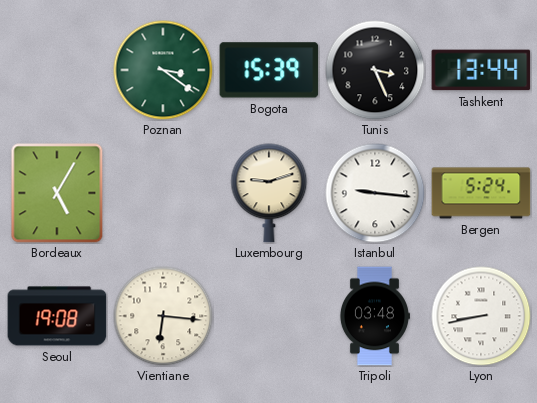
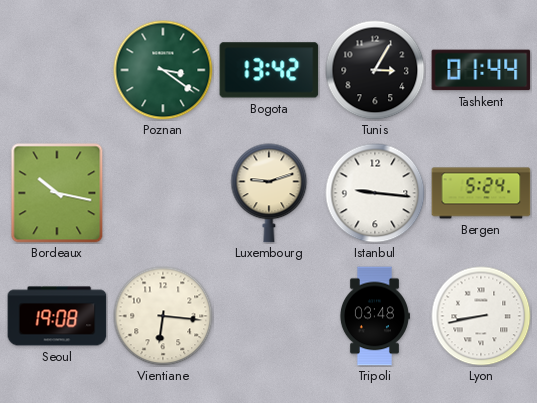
Bogota: 15:39 -> 13:42 (269, 70)
Tunis: 3:26 -> 3:05 (375, 70)
Tashkent: 13:44 -> 01:44 (481, 70)
Bordeaux: 5:05 -> 10:17 (57, 193)
